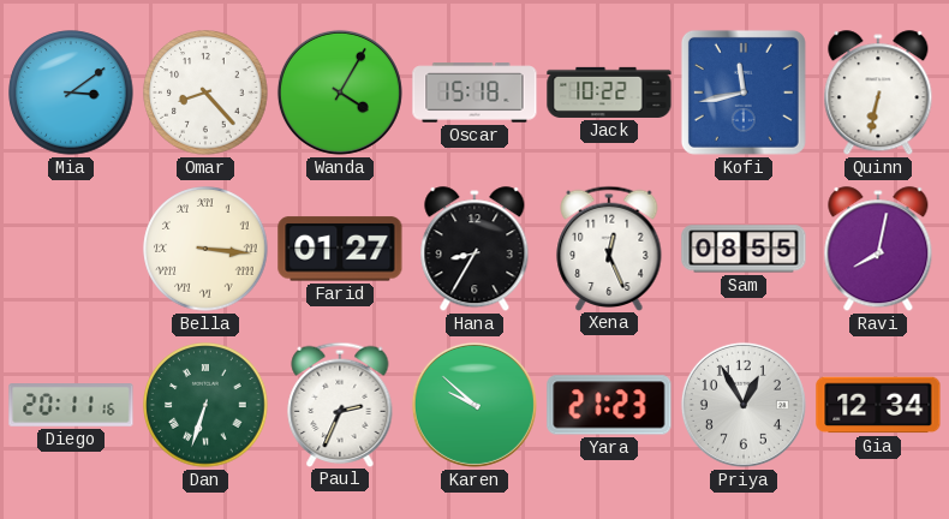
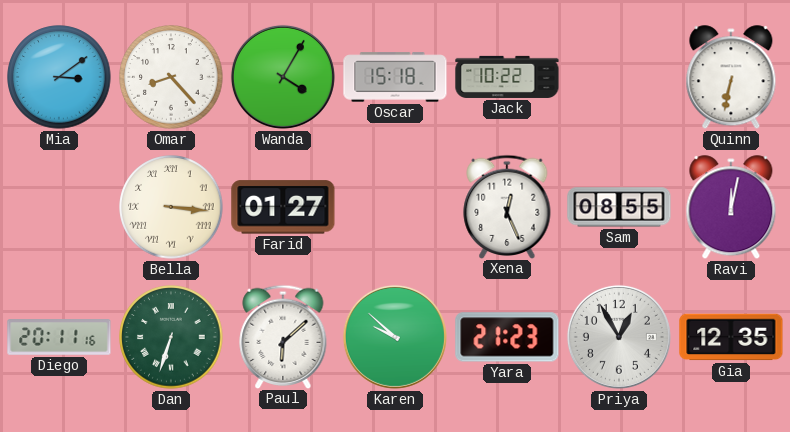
Kofi: 11:43 -> none (744, 93)
Hana: 8:35 -> none (474, 250)
Ravi: 8:02 -> 12:02 (731, 208)
Paul: 2:34 -> 6:08 (283, 336)
Gia: 12:34 -> 12:35 (731, 337)
